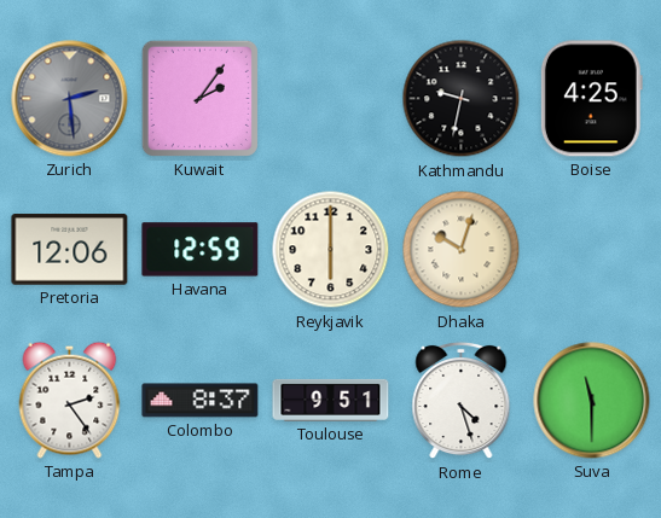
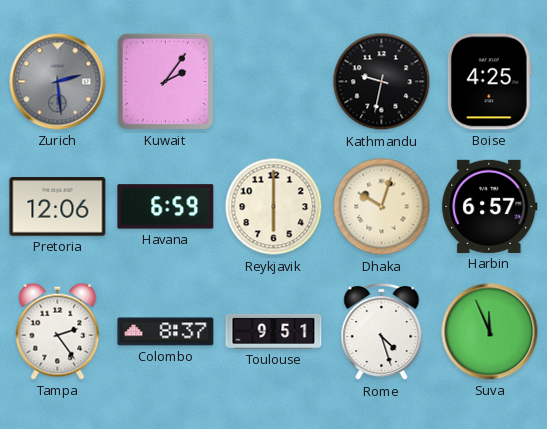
Havana: 12:59 -> 6:59 (166, 207)
Harbin: none -> 6:57 (490, 206)
Suva: 11:30 -> 11:56 (490, 332)
